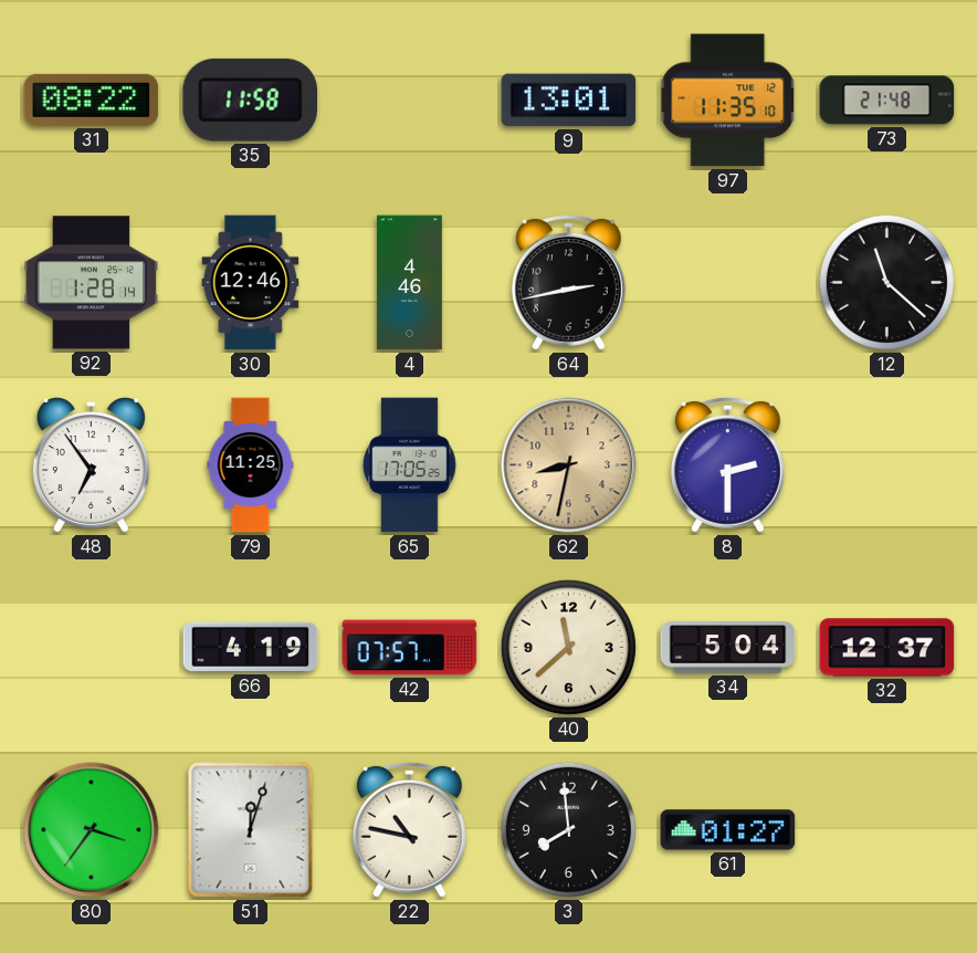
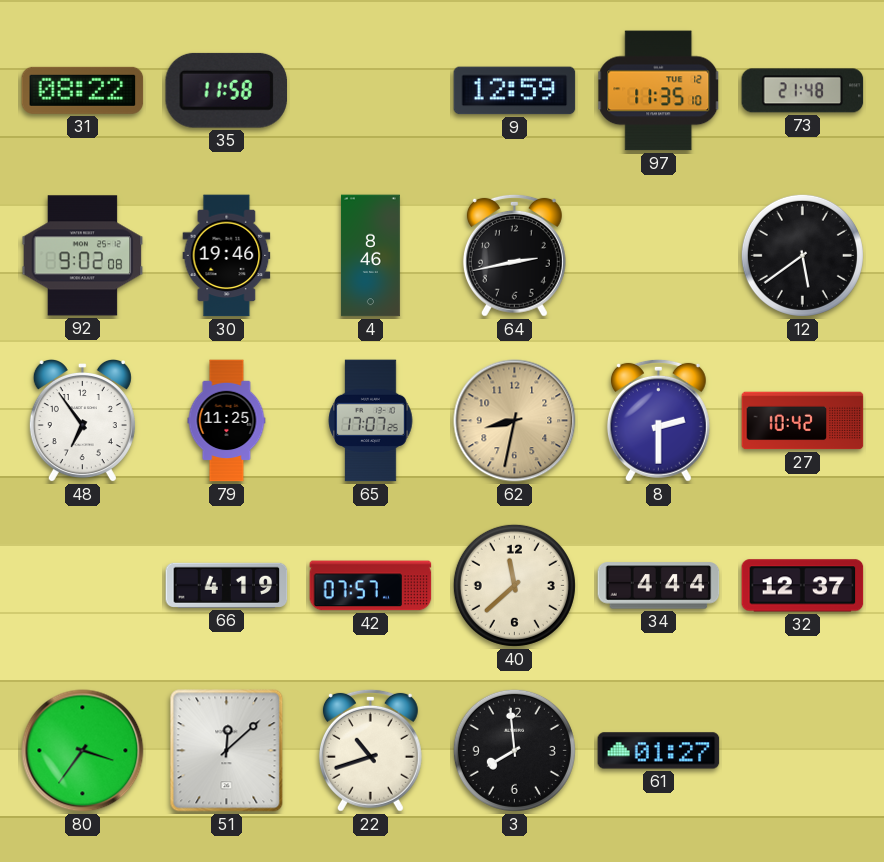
9: 13:01 -> 12:59 (515, 91)
92: 1:28 -> 9:02 (83, 256)
30: 12:46 -> 19:46 (227, 256)
4: 4:46 -> 8:46 (370, 256)
12: 11:22 -> 5:39 (802, 255)
65: 17:05 -> 17:07 (371, 421)
27: none -> 10:42 (803, 421)
34: 5:04 -> 4:44 (659, 586)
51: 12:03 -> 12:08 (227, 751)
22: 10:47 -> 10:42 (370, 750)
